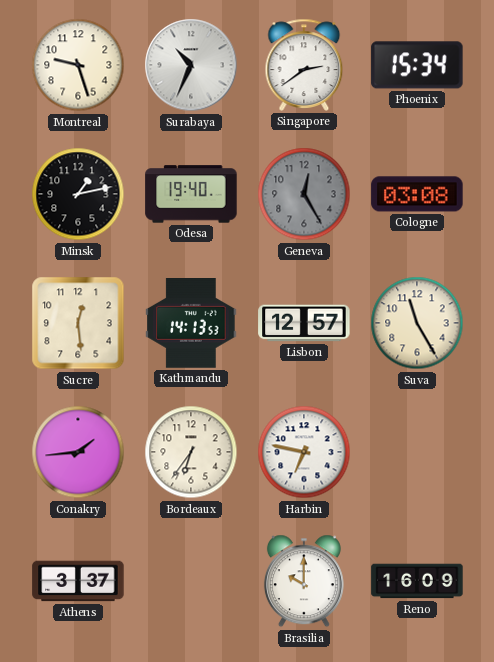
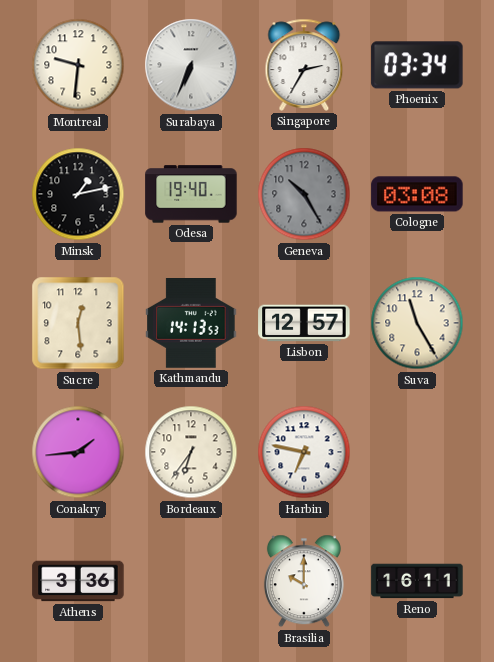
Montreal: 9:27 -> 9:31 (78, 65)
Surabaya: 10:34 -> 6:34 (191, 65)
Singapore: 2:39 -> 2:35 (304, 65)
Phoenix: 15:34 -> 03:34 (417, 65)
Geneva: 12:25 -> 10:25 (304, 194)
Athens: 3:37 -> 3:36 (78, 581)
Reno: 16:09 -> 16:11 (417, 581)
